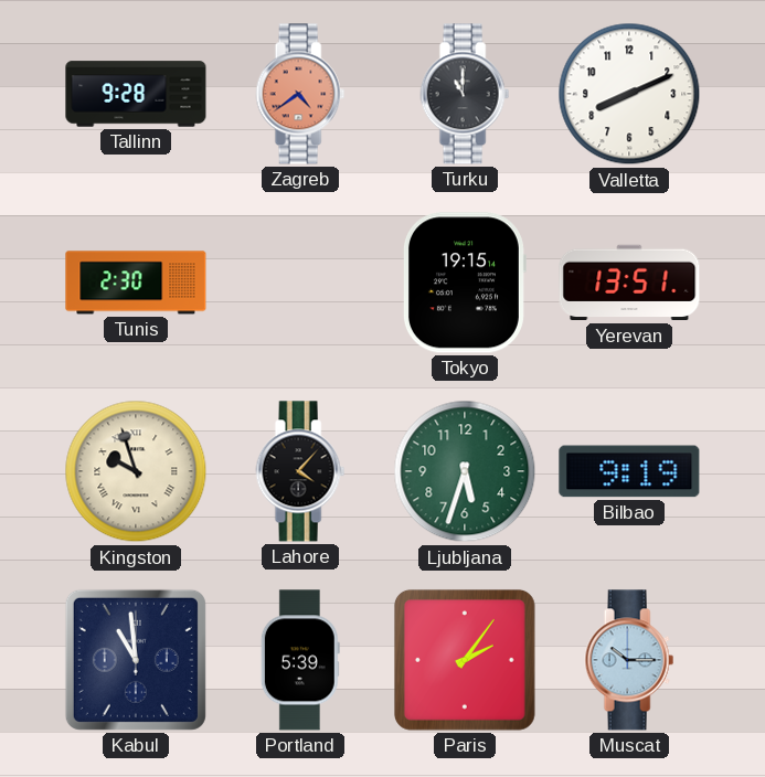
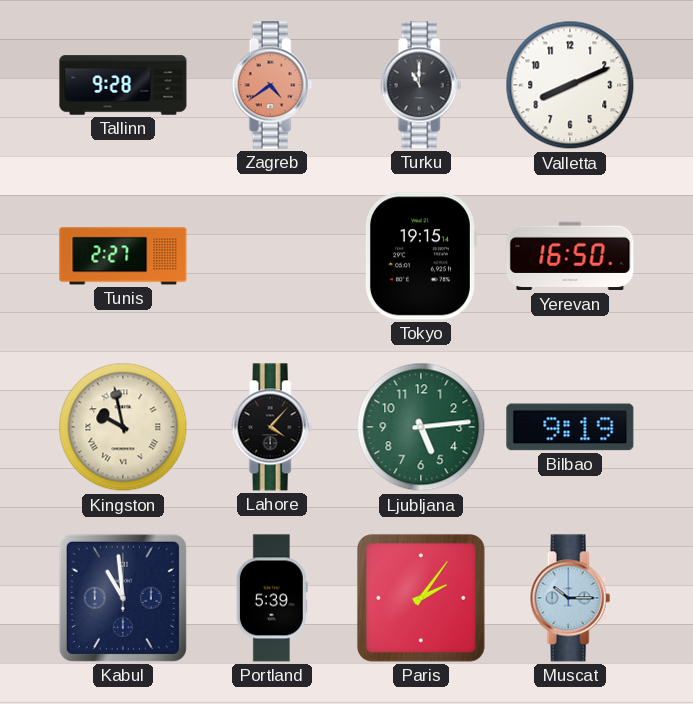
Tunis: 2:30 -> 2:27 (123, 256)
Yerevan: 13:51 -> 16:50 (570, 256)
Kingston: 9:57 -> 9:58 (123, 427)
Ljubljana: 5:33 -> 5:14 (421, 427)
